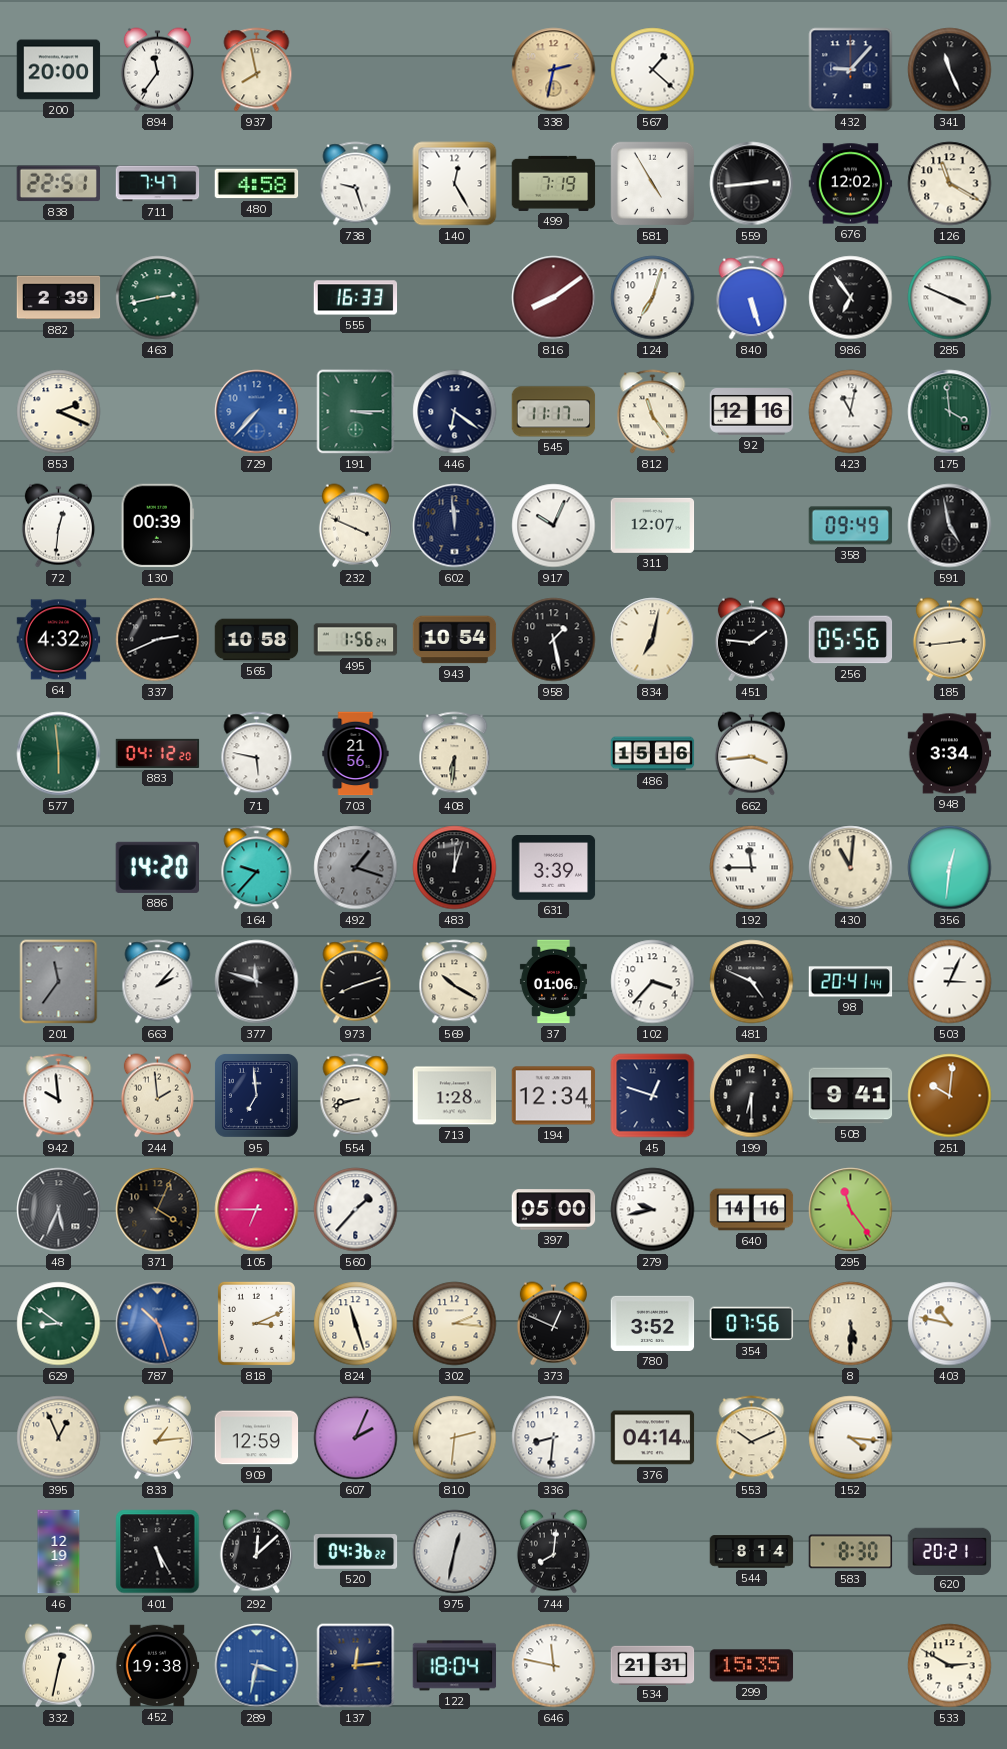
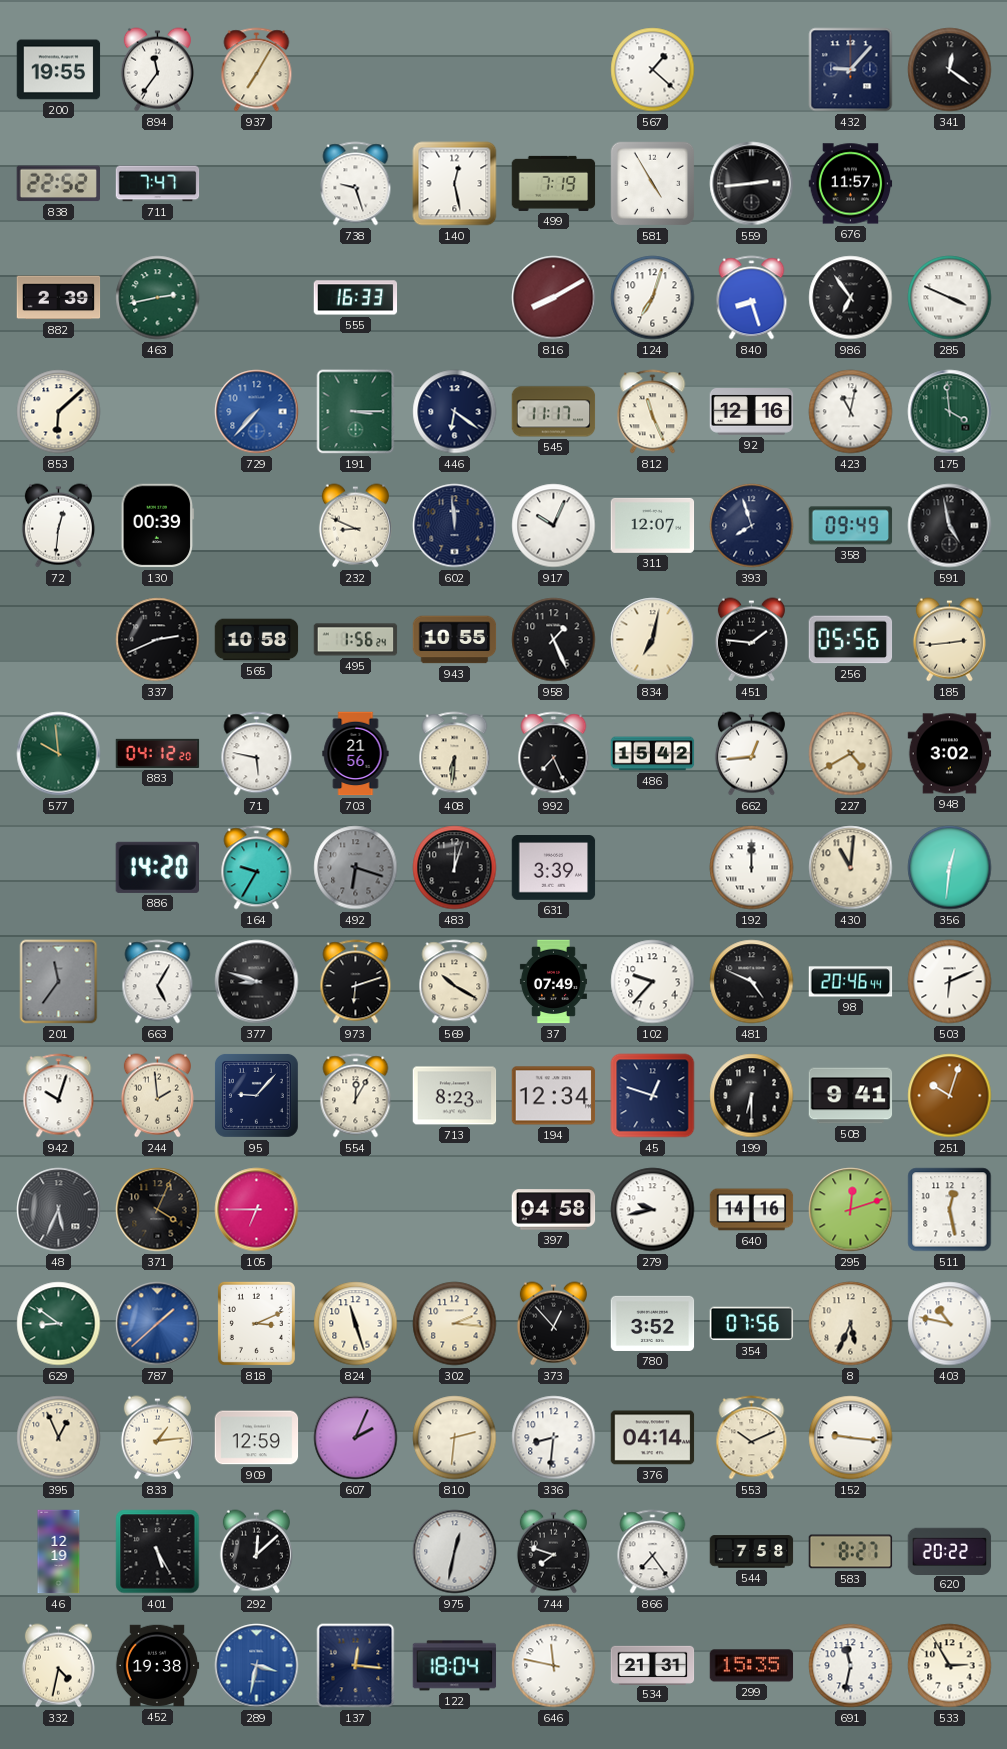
200: 20:00 -> 19:55 (59, 70)
937: 7:58 -> 7:05 (257, 70)
338: 2:32 -> none (554, 70)
341: 11:26 -> 12:21 (950, 70)
838: 22:51 -> 22:52 (58, 184)
480: 4:58 -> none (257, 184)
140: 12:25 -> 12:28 (455, 184)
676: 12:02 -> 11:57 (851, 184)
126: 11:20 -> none (950, 184)
816: 8:09 -> 8:10 (554, 298)
840: 5:27 -> 8:27 (752, 298)
853: 2:19 -> 6:08 (59, 412)
812: 11:24 -> 11:26 (653, 412)
232: 3:49 -> 8:49 (355, 526)
393: none -> 7:57 (752, 526)
64: 4:32 -> none (59, 640)
943: 10:54 -> 10:55 (455, 640)
958: 1:28 -> 1:26 (554, 640)
577: 5:59 -> 9:59 (59, 754)
992: none -> 7:26 (554, 754)
486: 15:16 -> 15:42 (653, 754)
662: 3:44 -> 12:44 (751, 754)
227: none -> 4:40 (851, 754)
948: 3:34 -> 3:02 (950, 754)
164: 9:37 -> 9:35 (257, 868)
492: 1:18 -> 6:18 (356, 868)
192: 11:45 -> 12:00 (752, 868)
663: 2:07 -> 5:05 (158, 982)
377: 11:48 -> 8:48 (257, 982)
973: 8:12 -> 6:12 (356, 982)
37: 01:06 -> 07:49 (553, 982)
102: 3:37 -> 9:37 (653, 982)
98: 20:41 -> 20:46 (851, 982)
503: 3:04 -> 6:11 (950, 982)
942: 9:59 -> 10:03 (59, 1096)
95: 6:59 -> 9:07 (256, 1095)
554: 8:42 -> 12:05 (356, 1096)
713: 1:28 -> 8:23 (455, 1096)
251: 10:01 -> 10:03 (950, 1096)
560: 1:37 -> none (356, 1210)
397: 05:00 -> 04:58 (554, 1210)
295: 11:24 -> 12:12 (851, 1210)
511: none -> 12:28 (950, 1210)
787: 10:27 -> 1:38 (158, 1324)
373: 12:49 -> 12:53 (553, 1324)
8: 5:30 -> 5:34 (851, 1324)
152: 4:16 -> 9:16 (851, 1438)
520: 04:36 -> none (356, 1552)
744: 8:01 -> 7:48 (553, 1552)
866: none -> 7:24 (653, 1552)
544: 8:14 -> 7:58 (752, 1552)
583: 8:30 -> 8:27 (851, 1552)
620: 20:21 -> 20:22 (950, 1551)
332: 12:32 -> 4:32 (58, 1666)
137: 12:14 -> 12:16 (356, 1666)
691: none -> 11:32 (851, 1666)
533: 2:50 -> 2:55 (950, 1666)
